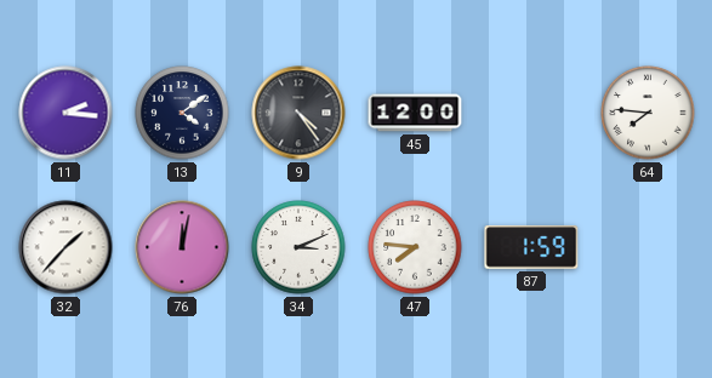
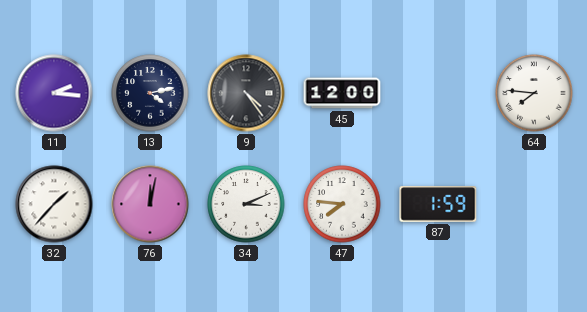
13: 4:09 -> 4:13 (150, 93)
